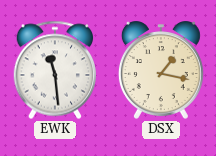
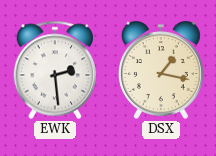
EWK: 11:29 -> 2:29 (54, 70)
